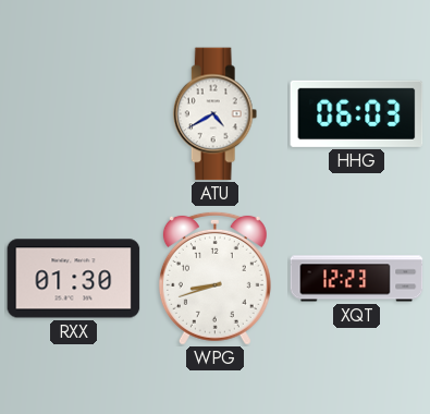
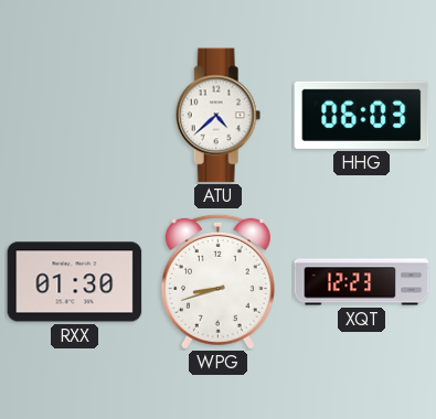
ATU: 4:40 -> 4:38 (219, 116)
